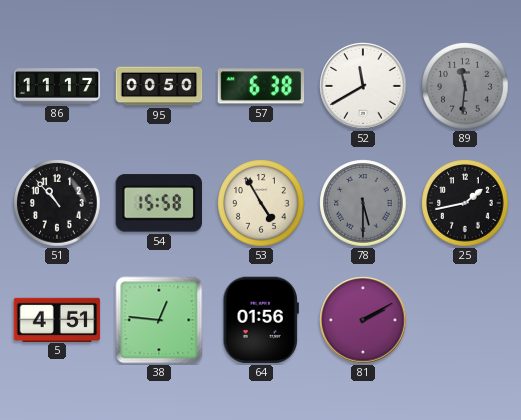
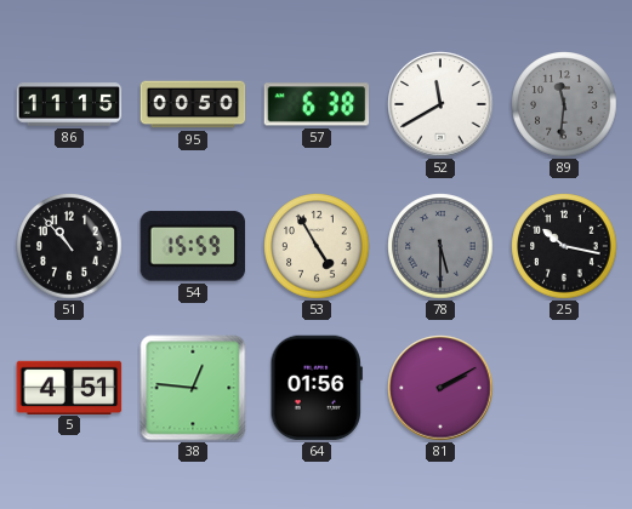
86: 11:17 -> 11:15 (69, 104)
54: 15:58 -> 15:59 (192, 246)
25: 1:43 -> 10:17 (564, 246)
